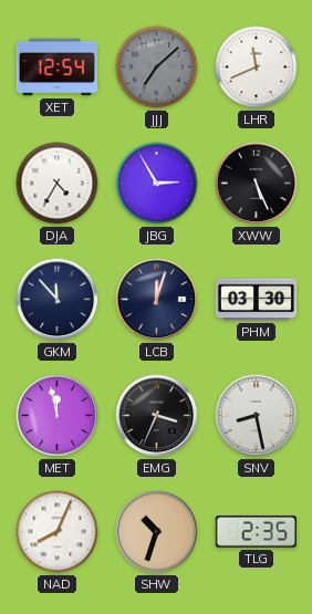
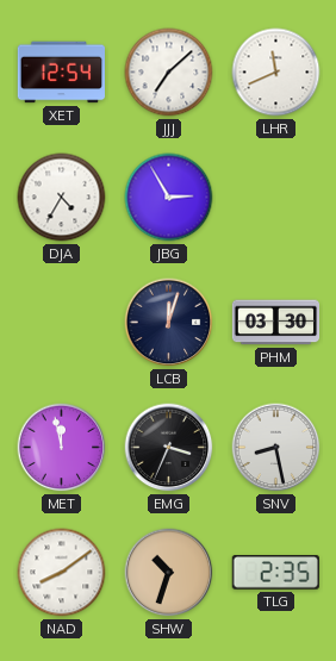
JJJ dial: grey -> white (169, 73)
XWW: 5:26 -> none (257, 184)
GKM: 11:53 -> none (58, 300)
NAD: 8:04 -> 8:09 (62, 573)
